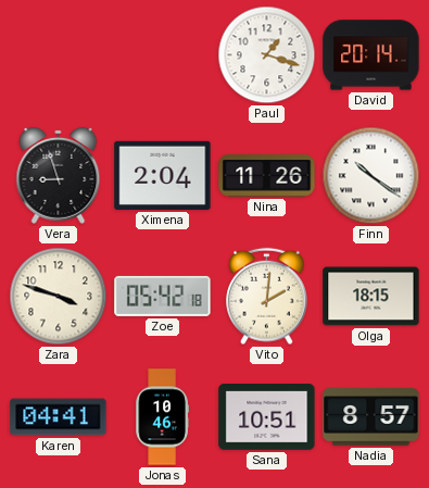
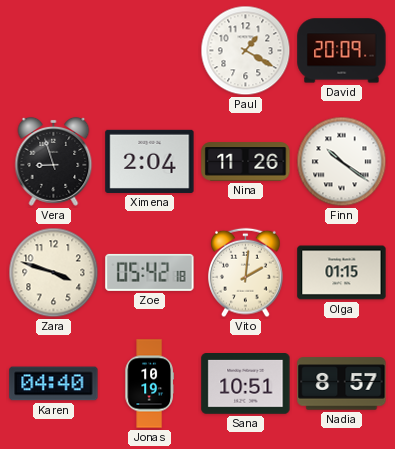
Paul: 1:18 -> 1:20 (246, 51)
David: 20:14 -> 20:09 (342, 51)
Olga: 18:15 -> 01:15 (342, 273)
Karen: 04:41 -> 04:40 (54, 384)
Jonas: 10:46 -> 10:19 (149, 384)
